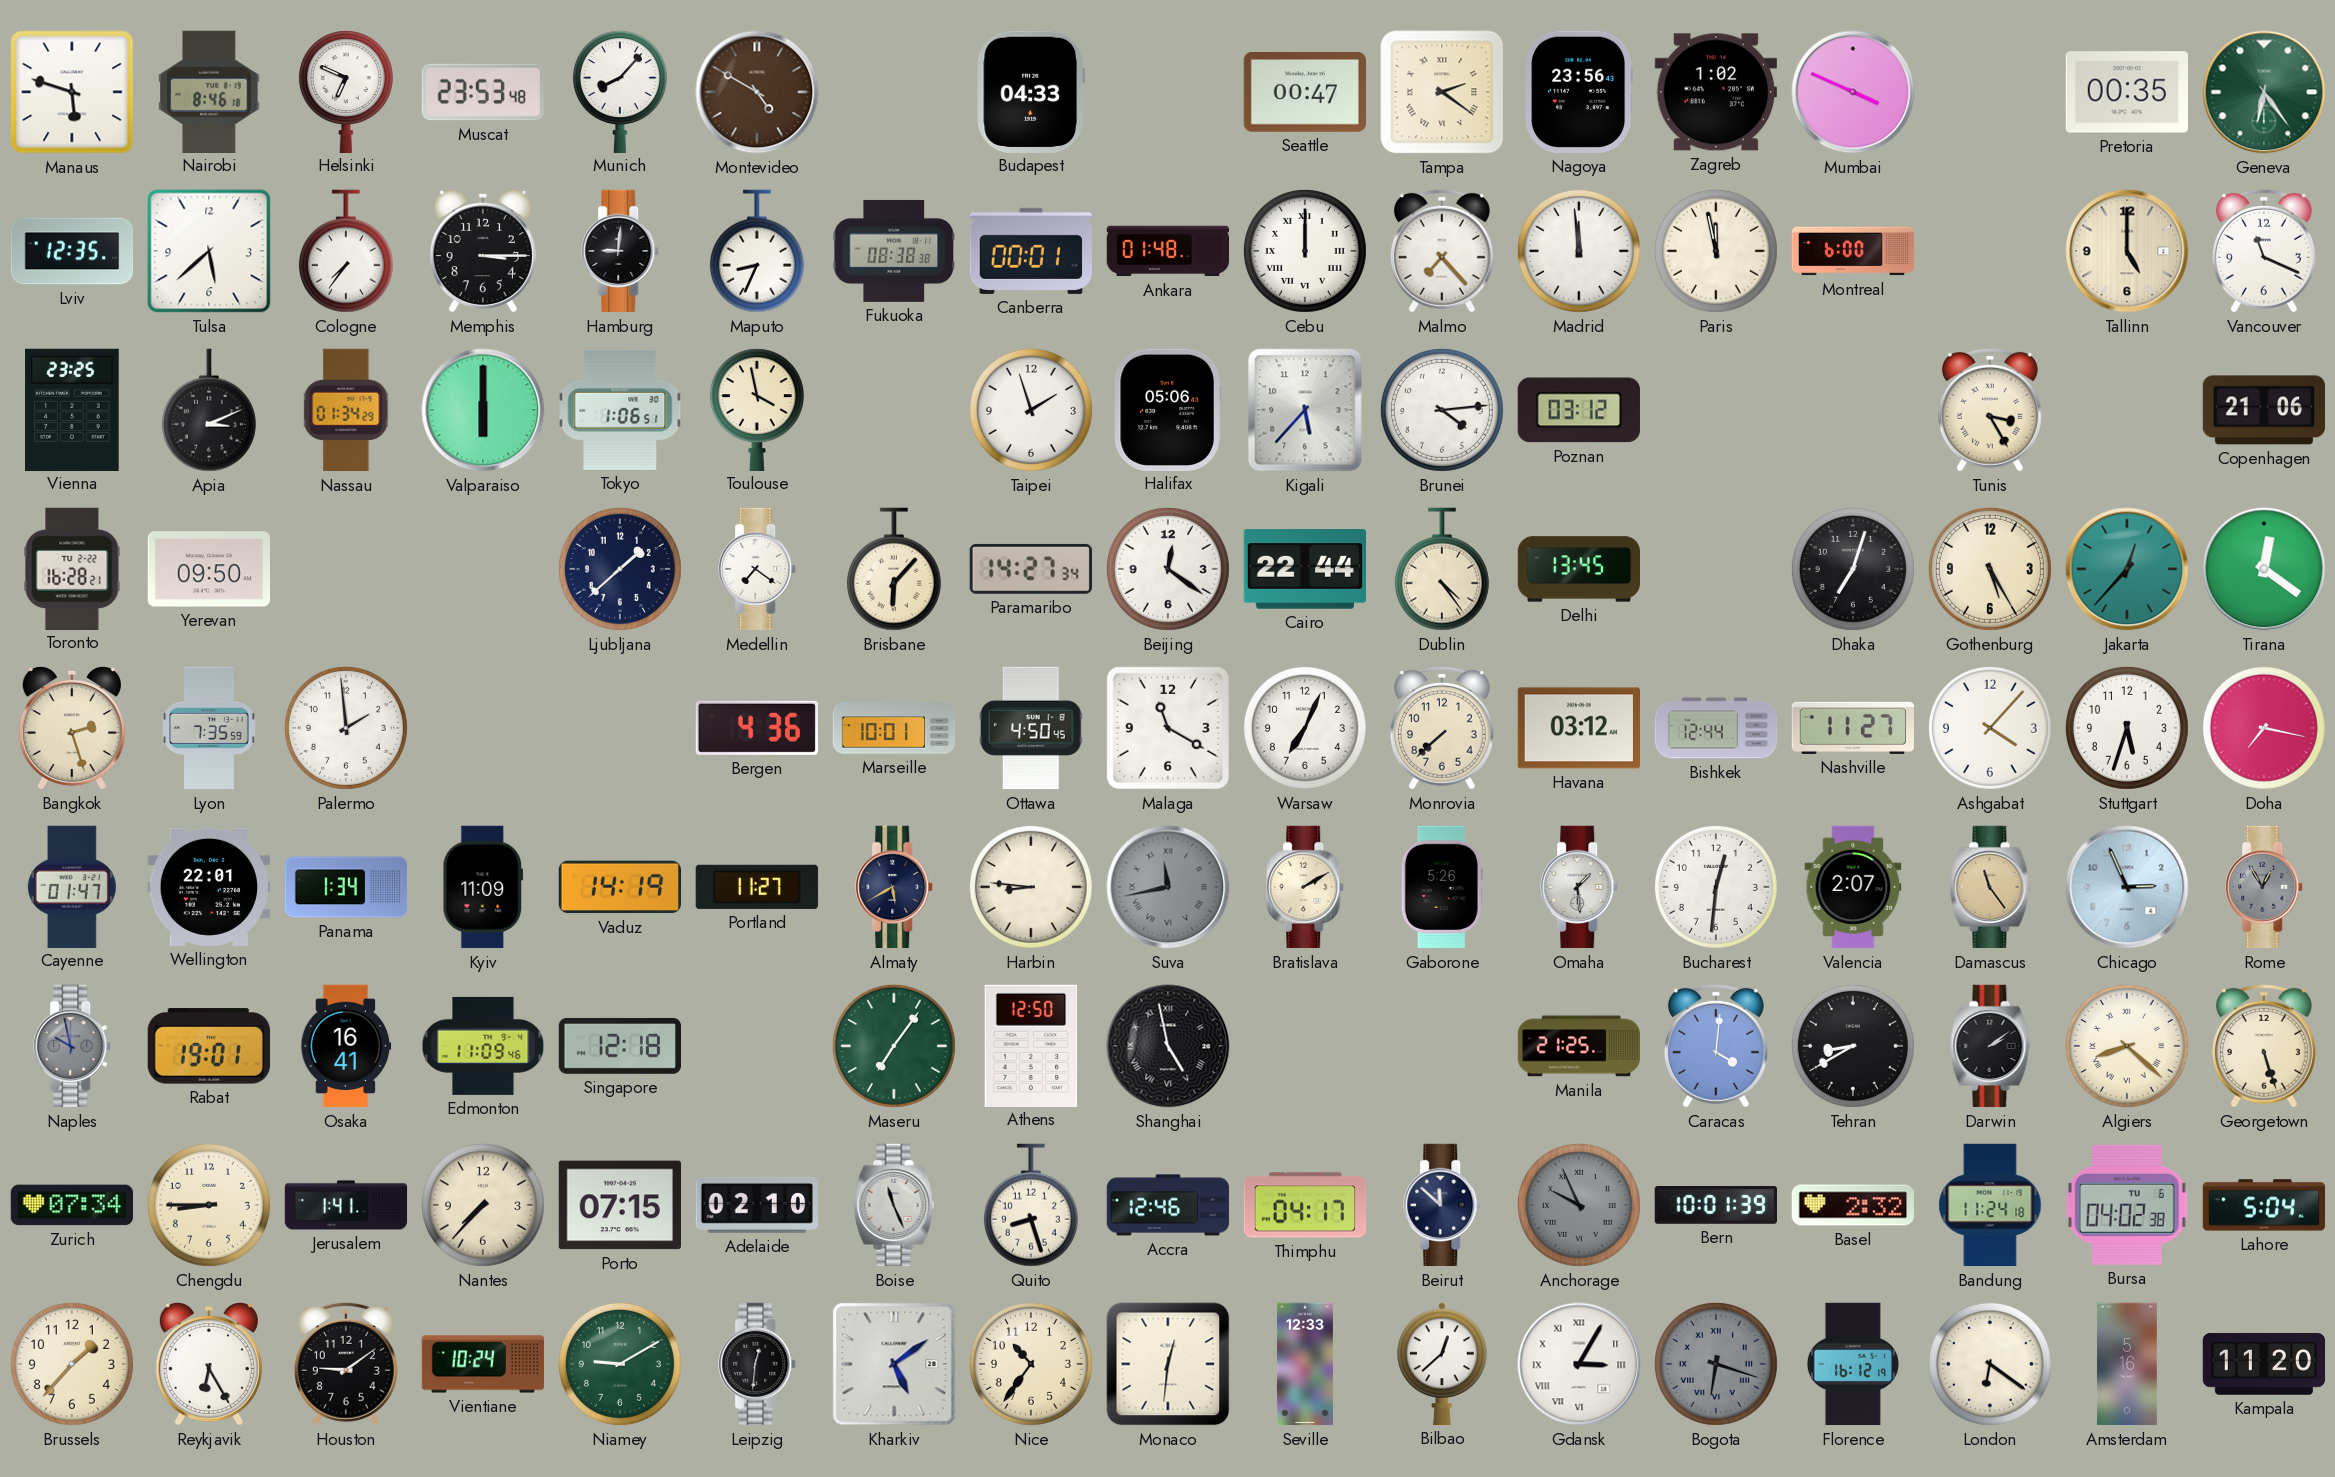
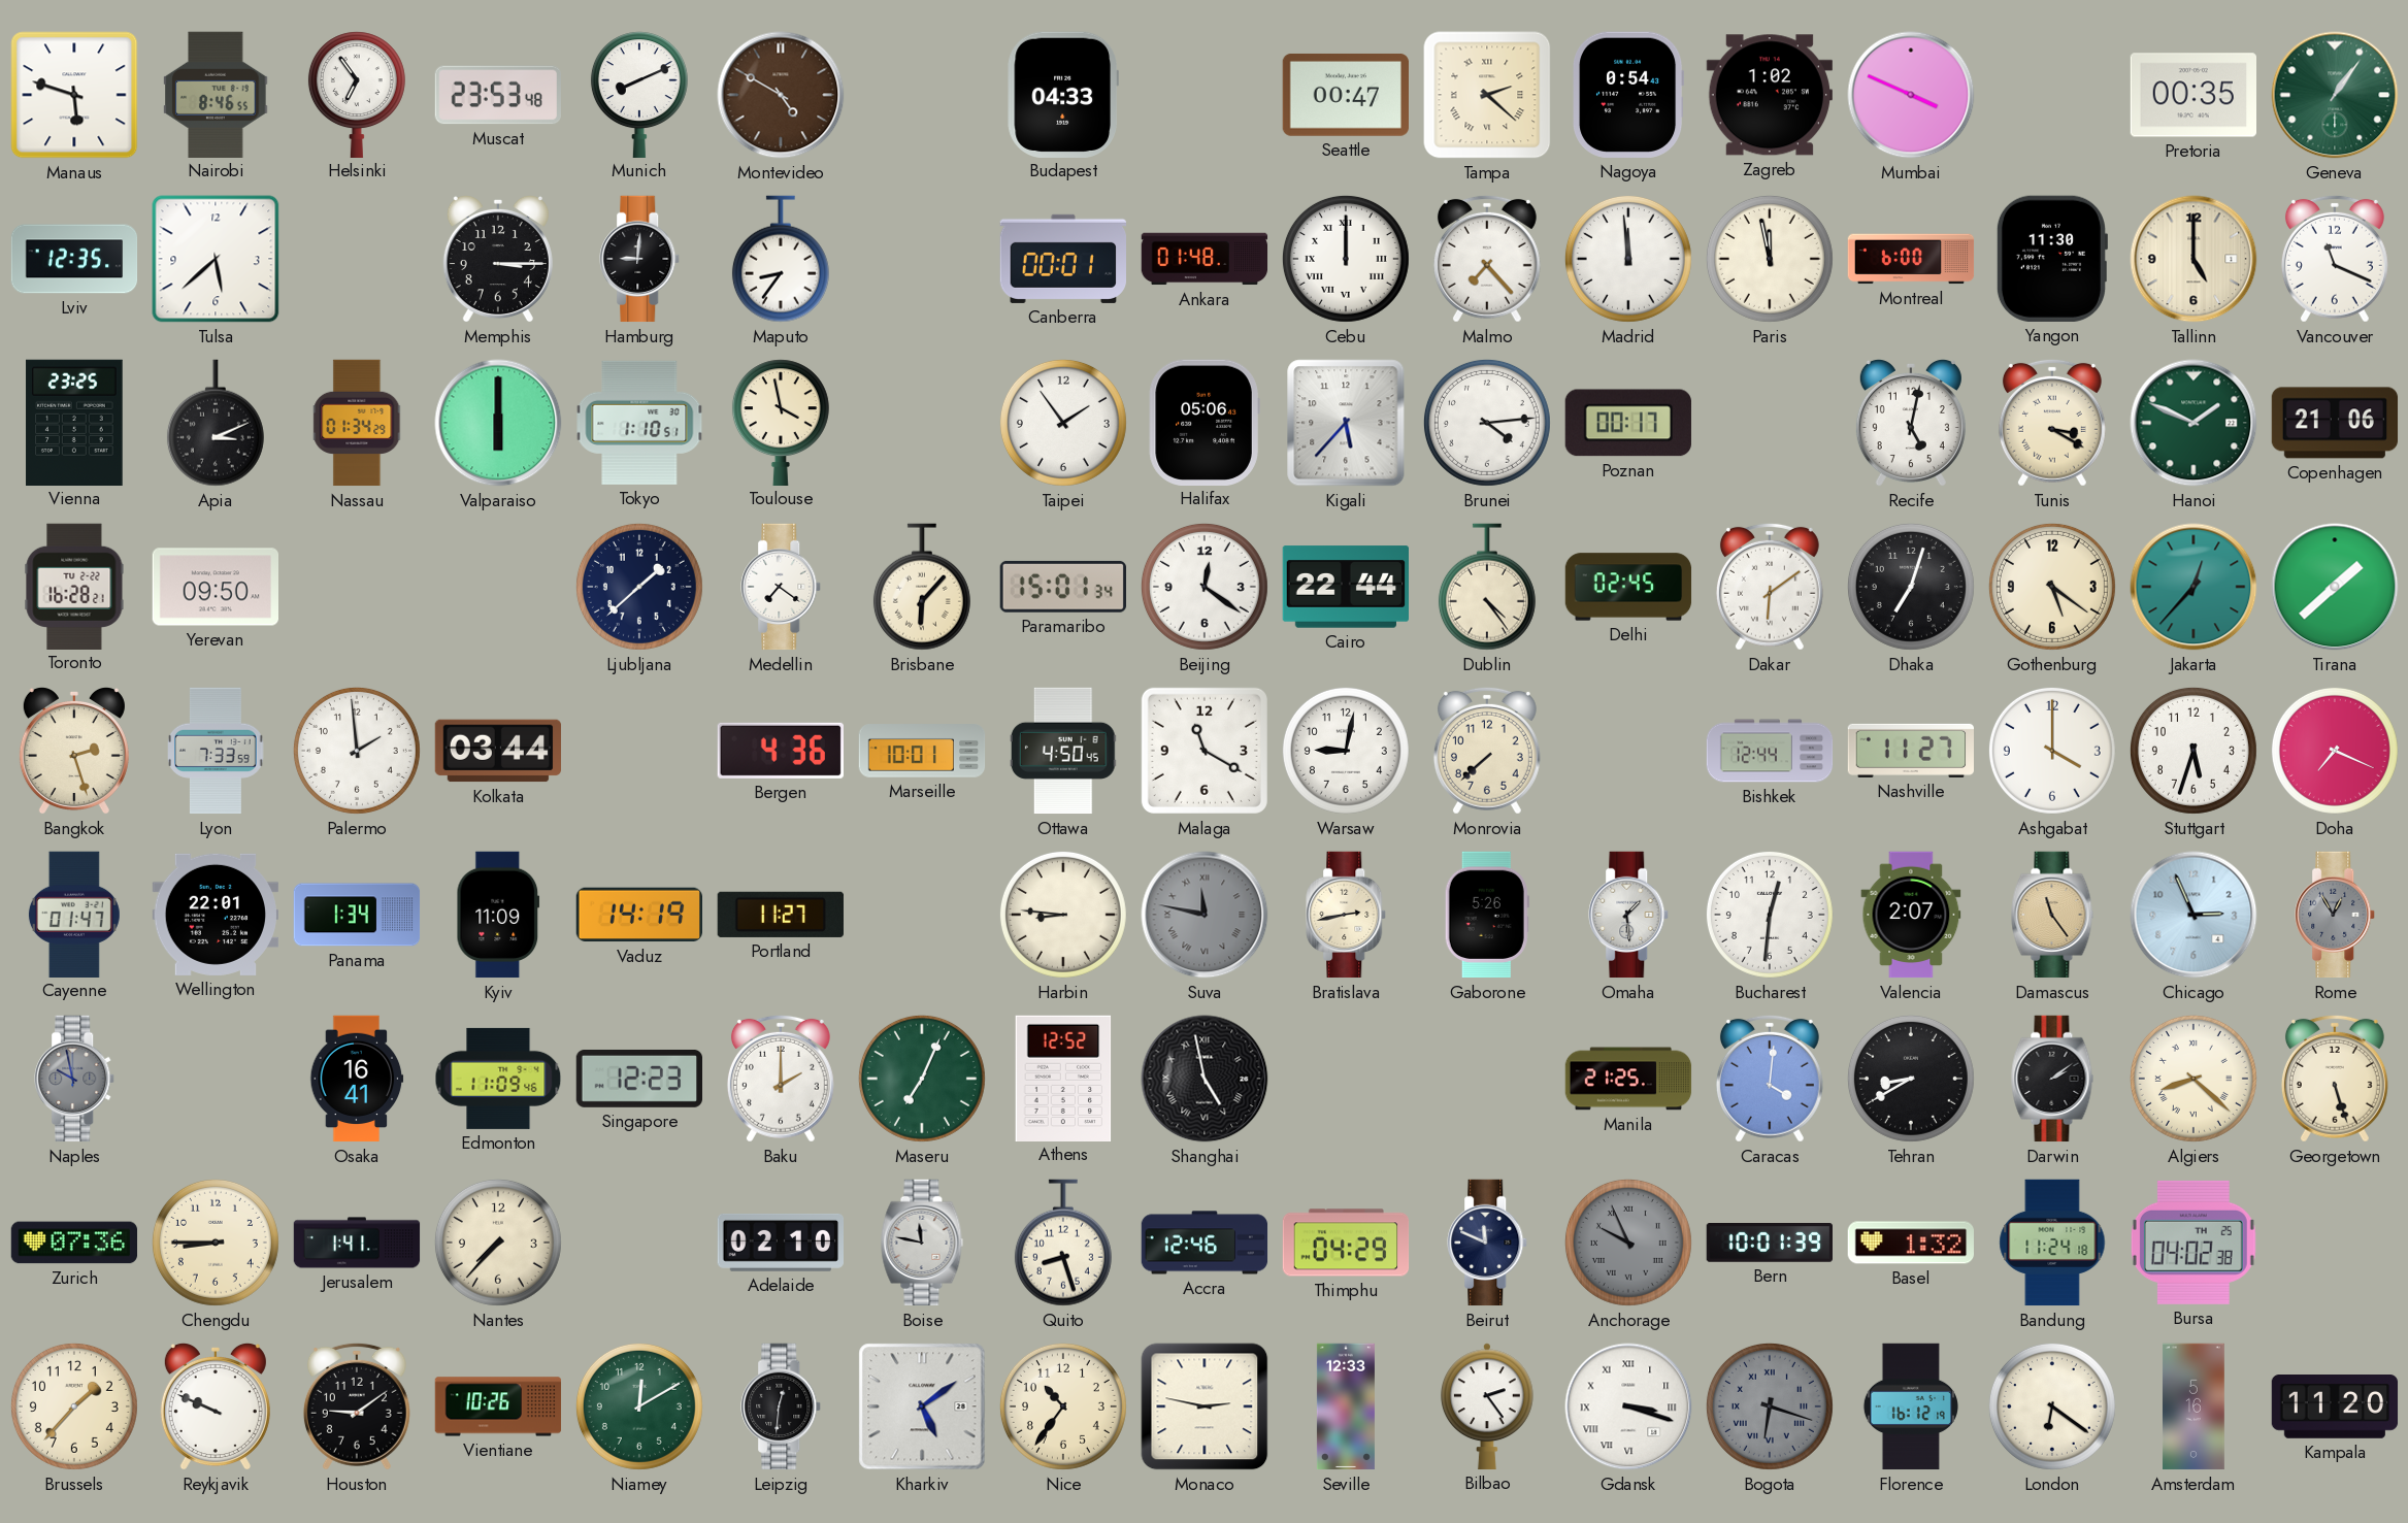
Nairobi: 8:46:18 -> 8:46:55 (216, 94)
Helsinki: 6:49 -> 6:54 (357, 94)
Munich: 8:07 -> 8:11 (639, 94)
Tampa: 2:21 -> 2:22 (1487, 95)
Nagoya: 23:56 -> 0:54 (1628, 95)
Geneva: 6:24 -> 1:06 (2335, 95)
Cologne: 7:36 -> none (346, 251)
Maputo: 8:34 -> 8:36 (781, 259)
Fukuoka: 08:38 -> none (894, 251)
Yangon: none -> 11:30 (2051, 259)
Tokyo: 1:06 -> 1:10 (639, 423)
Taipei: 1:57 -> 1:54 (1063, 423)
Poznan: 03:12 -> 00:17 (1628, 423)
Recife: none -> 5:02 (1911, 423)
Tunis: 3:25 -> 3:20 (2052, 423)
Hanoi: none -> 1:49 (2193, 423)
Paramaribo: 14:27 -> 15:01 (1063, 587)
Delhi: 13:45 -> 02:45 (1628, 587)
Dakar: none -> 6:09 (1770, 587)
Gothenburg: 5:25 -> 5:21 (2052, 587)
Tirana: 12:21 -> 1:38 (2335, 587)
Lyon: 7:35 -> 7:33 (217, 751)
Kolkata: none -> 03:44 (498, 751)
Warsaw: 7:04 -> 9:02 (1346, 751)
Havana: 03:12 -> none (1578, 728)
Ashgabat: 4:07 -> 4:00 (2052, 751)
Doha: 7:17 -> 7:19 (2335, 751)
Almaty: 5:40 -> none (895, 887)
Suva: 11:43 -> 11:47 (1205, 915)
Bratislava: 2:10 -> 2:43 (1347, 915)
Rabat: 19:01 -> none (209, 1046)
Singapore: 12:18 -> 12:23 (638, 1079)
Baku: none -> 2:00 (781, 1079)
Maseru: 7:06 -> 7:04 (922, 1079)
Athens: 12:50 -> 12:52 (1063, 1078)
Zurich: 07:34 -> 07:36 (74, 1243)
Porto: 07:15 -> none (619, 1205)
Boise: 11:26 -> 11:47 (922, 1243)
Thimphu: 04:17 -> 04:29 (1346, 1243)
Beirut: 11:52 -> 11:49 (1488, 1243)
Basel: 2:32 -> 1:32 (1910, 1243)
Bursa date: TU 6 -> TH 25 (2193, 1243)
Lahore: 5:04 -> none (2264, 1205)
Reykjavik: 6:25 -> 9:49 (216, 1406)
Vientiane: 10:24 -> 10:26 (498, 1406)
Niamey: 9:10 -> 12:10 (639, 1406)
Monaco: 12:31 -> 2:47 (1205, 1406)
Bilbao: 12:38 -> 2:24 (1487, 1406)
Gdansk: 3:05 -> 3:18 (1628, 1406)
